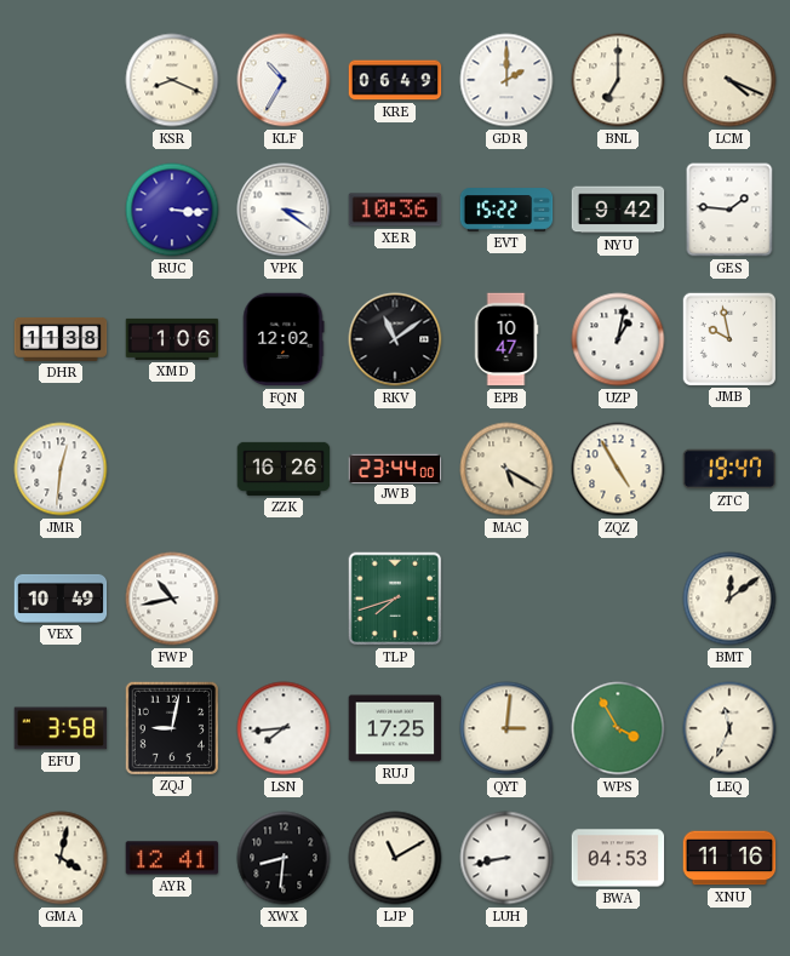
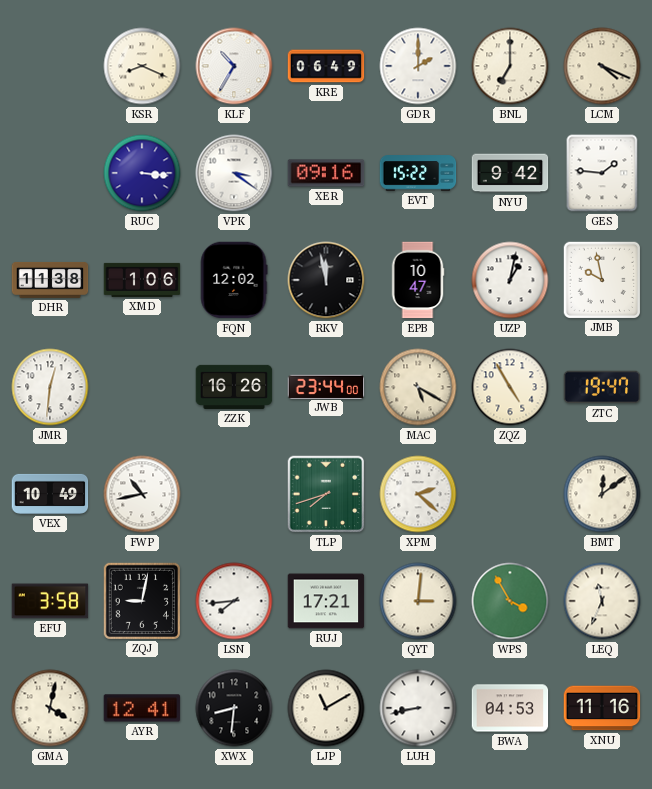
XER: 10:36 -> 09:16 (326, 173)
RKV: 11:09 -> 11:58 (326, 280)
XPM: none -> 2:22 (418, 494)
RUJ: 17:25 -> 17:21 (326, 601)
